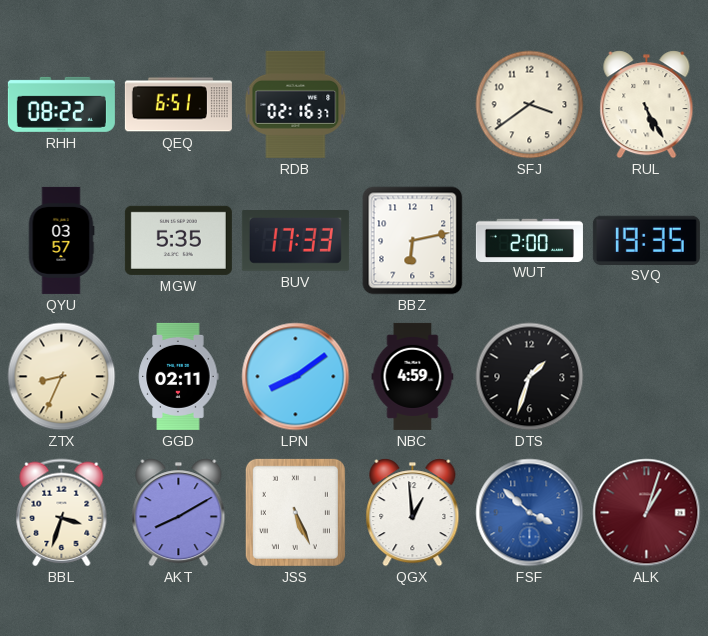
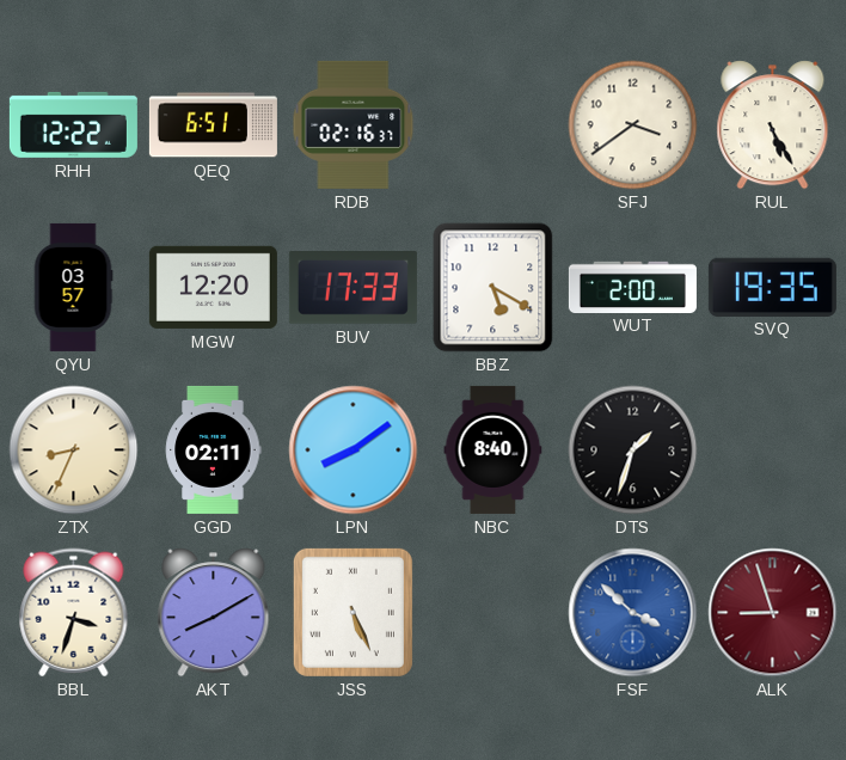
RHH: 08:22 -> 12:22 (73, 124)
MGW: 5:35 -> 12:20 (213, 287)
BBZ: 6:13 -> 5:20 (493, 288)
NBC: 4:59 -> 8:40 (493, 449)
QGX: 12:59 -> none (413, 513)
ALK: 1:03 -> 8:57 (773, 613)
